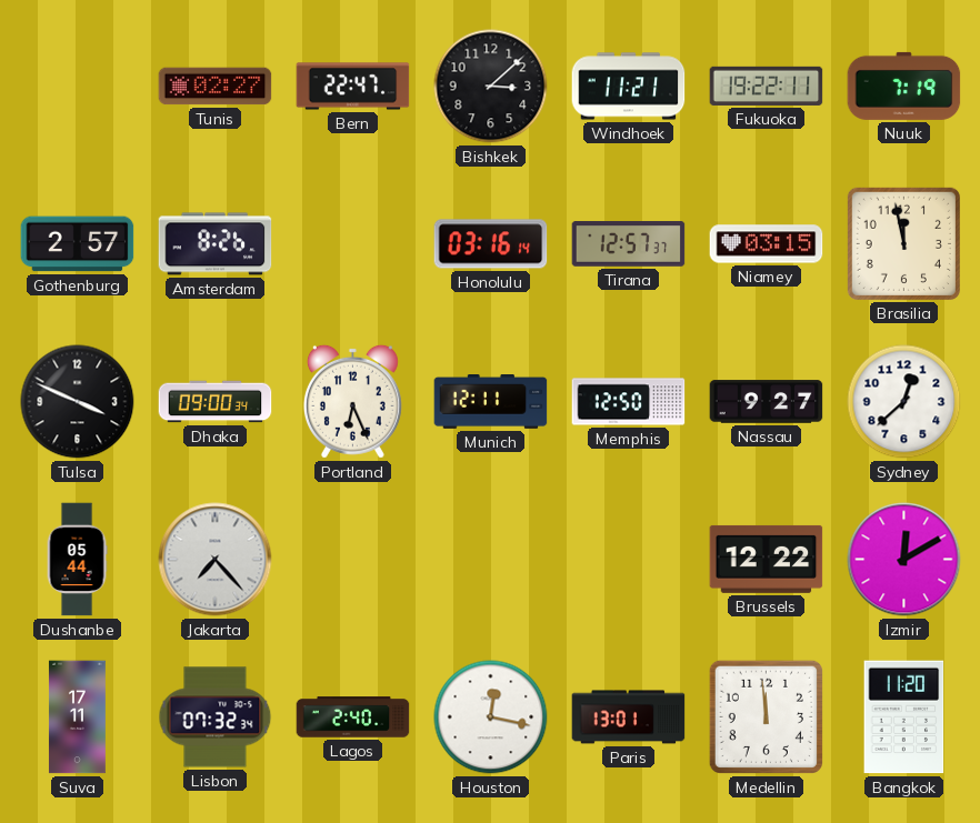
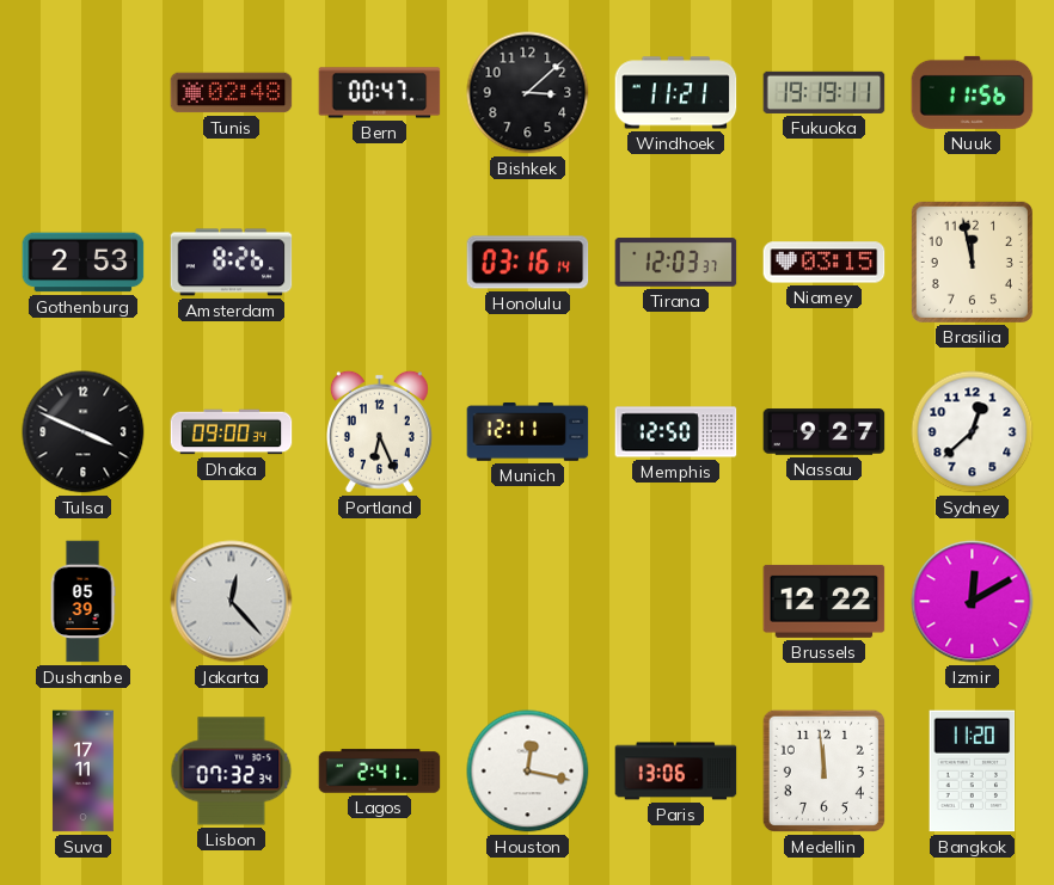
Tunis: 02:27 -> 02:48 (232, 93)
Bern: 22:47 -> 00:47 (380, 93)
Fukuoka: 19:22 -> 19:19 (825, 92)
Nuuk: 7:19 -> 11:56 (973, 92)
Gothenburg: 2:57 -> 2:53 (84, 263)
Tirana: 12:57 -> 12:03 (676, 263)
Dushanbe: 05:44 -> 05:39 (82, 602)
Jakarta: 7:23 -> 12:23 (232, 602)
Lagos: 2:40 -> 2:41 (380, 772)
Paris: 13:01 -> 13:06 (676, 772)
